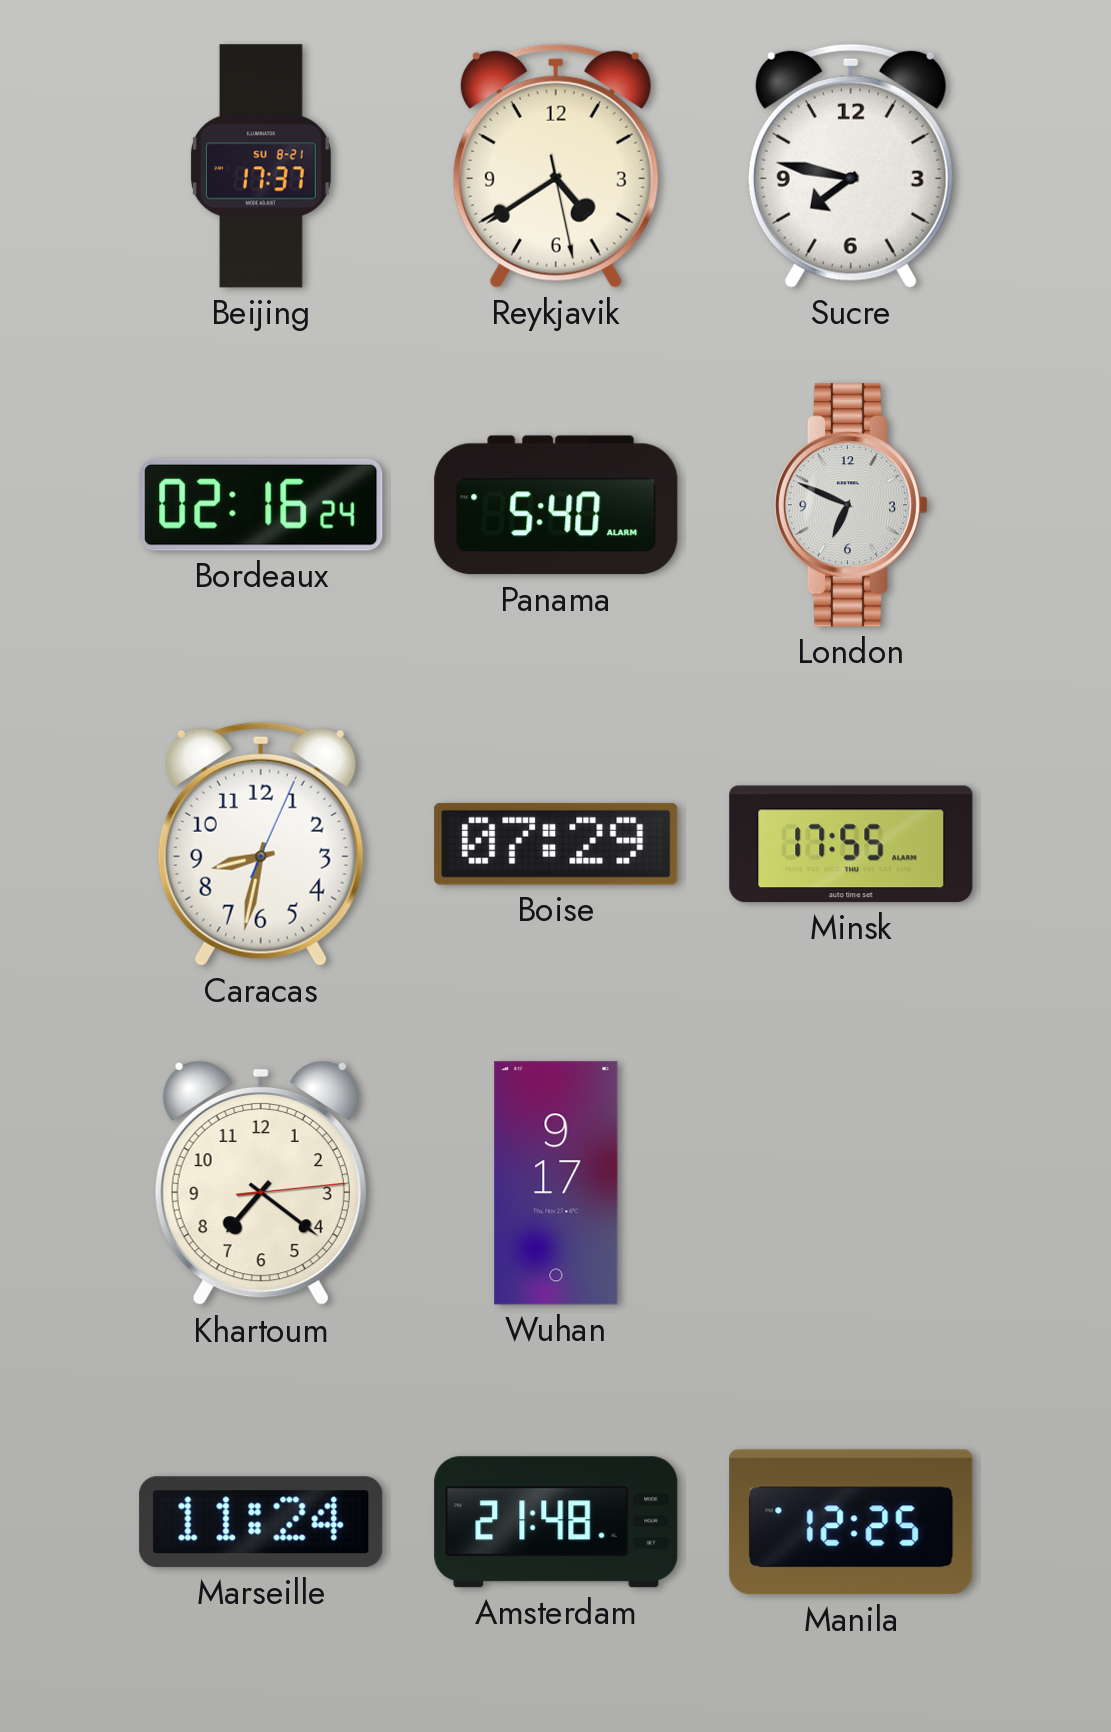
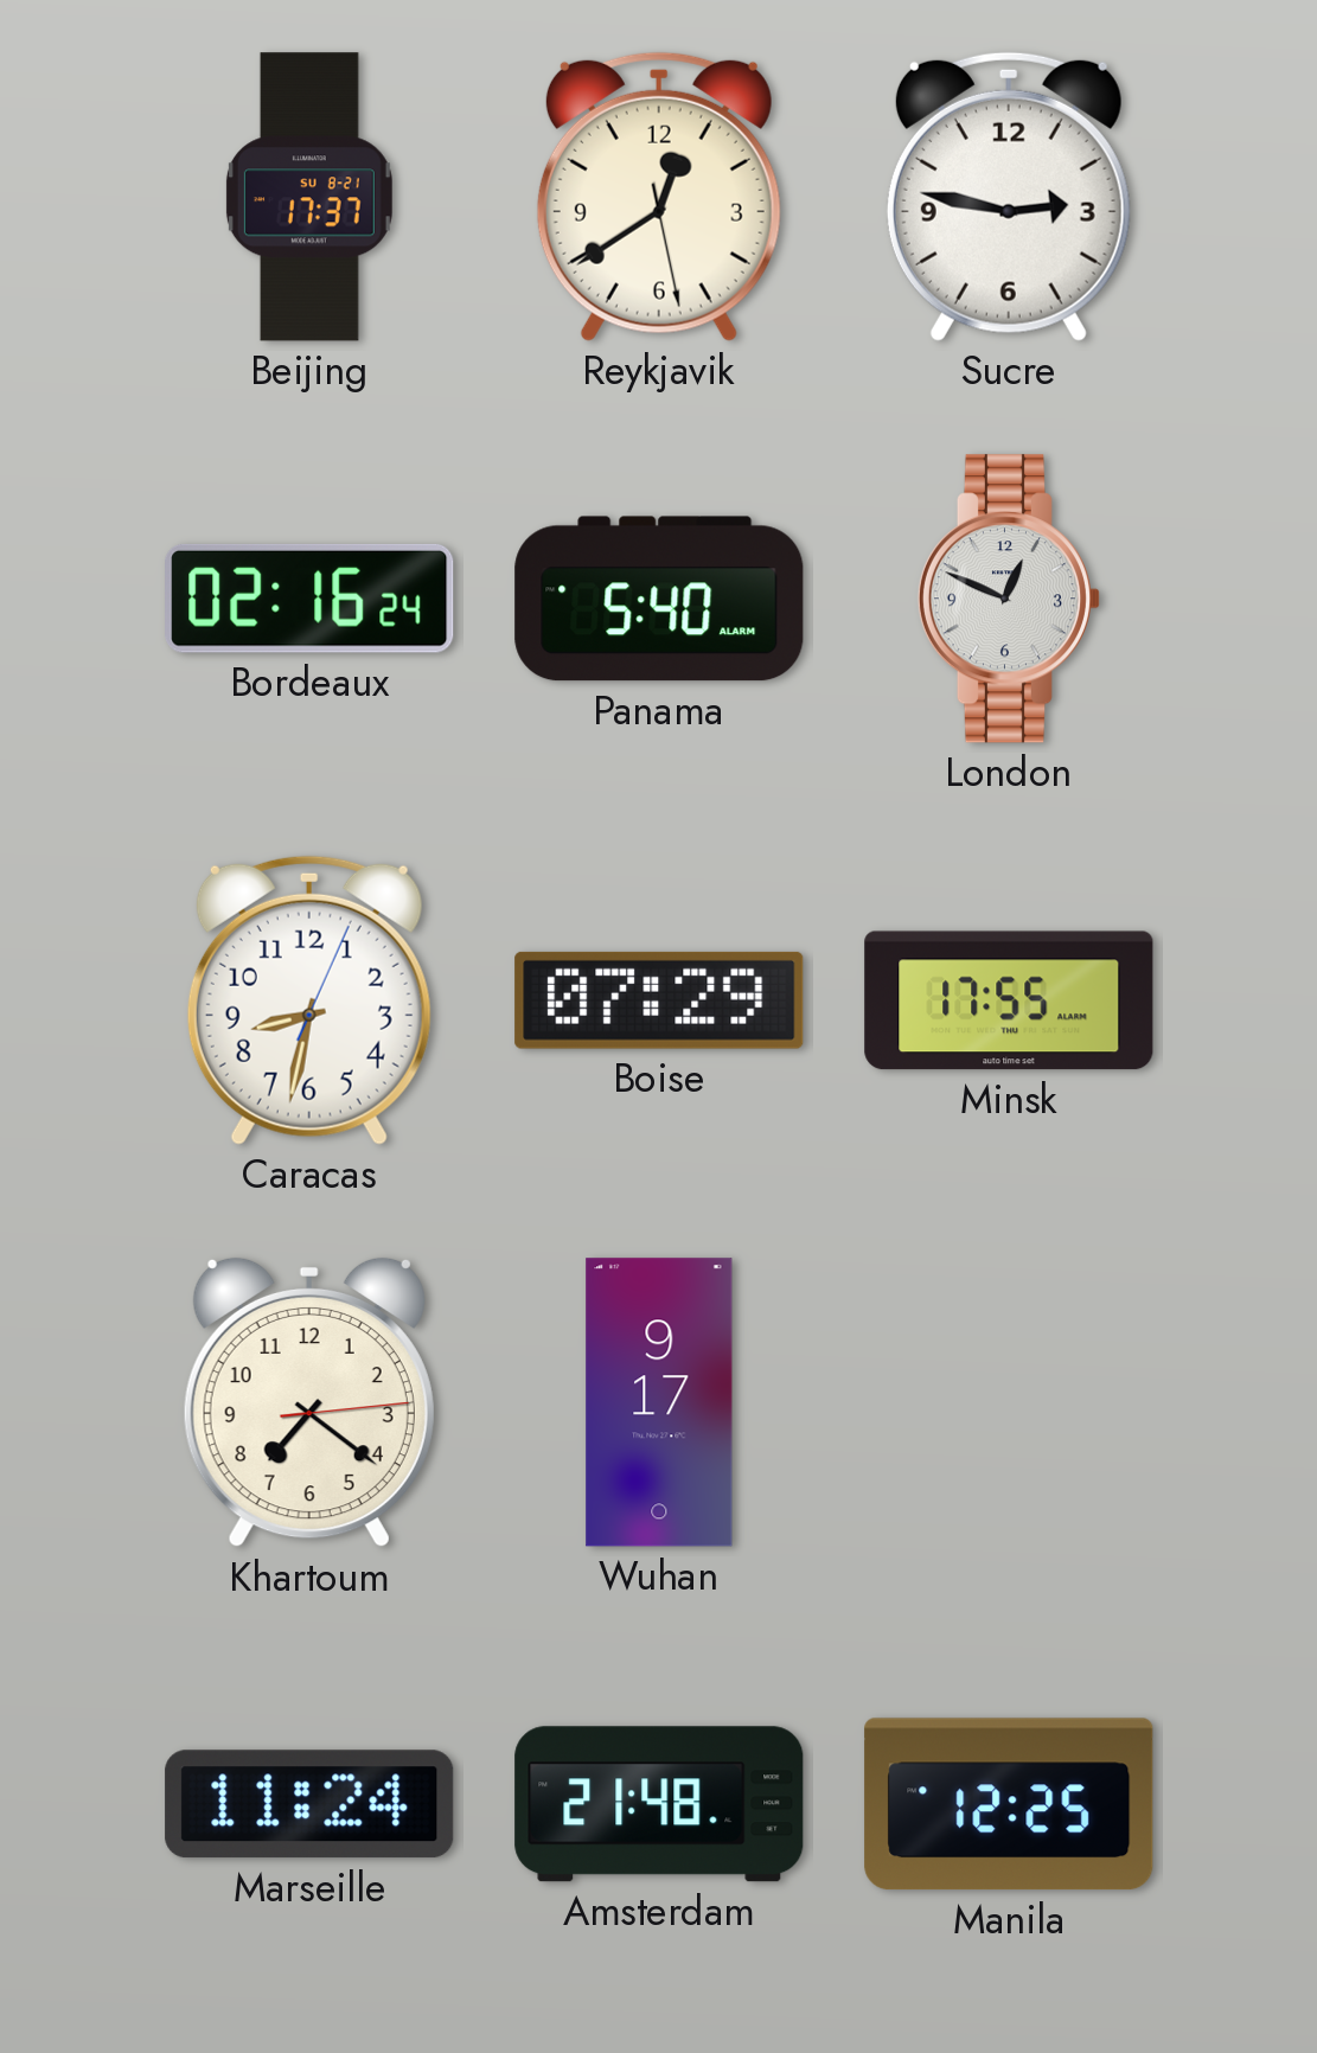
Reykjavik: 4:39 -> 12:39 (659, 197)
Sucre: 7:47 -> 2:47 (1009, 197)
London: 6:49 -> 12:49 (1008, 599)
